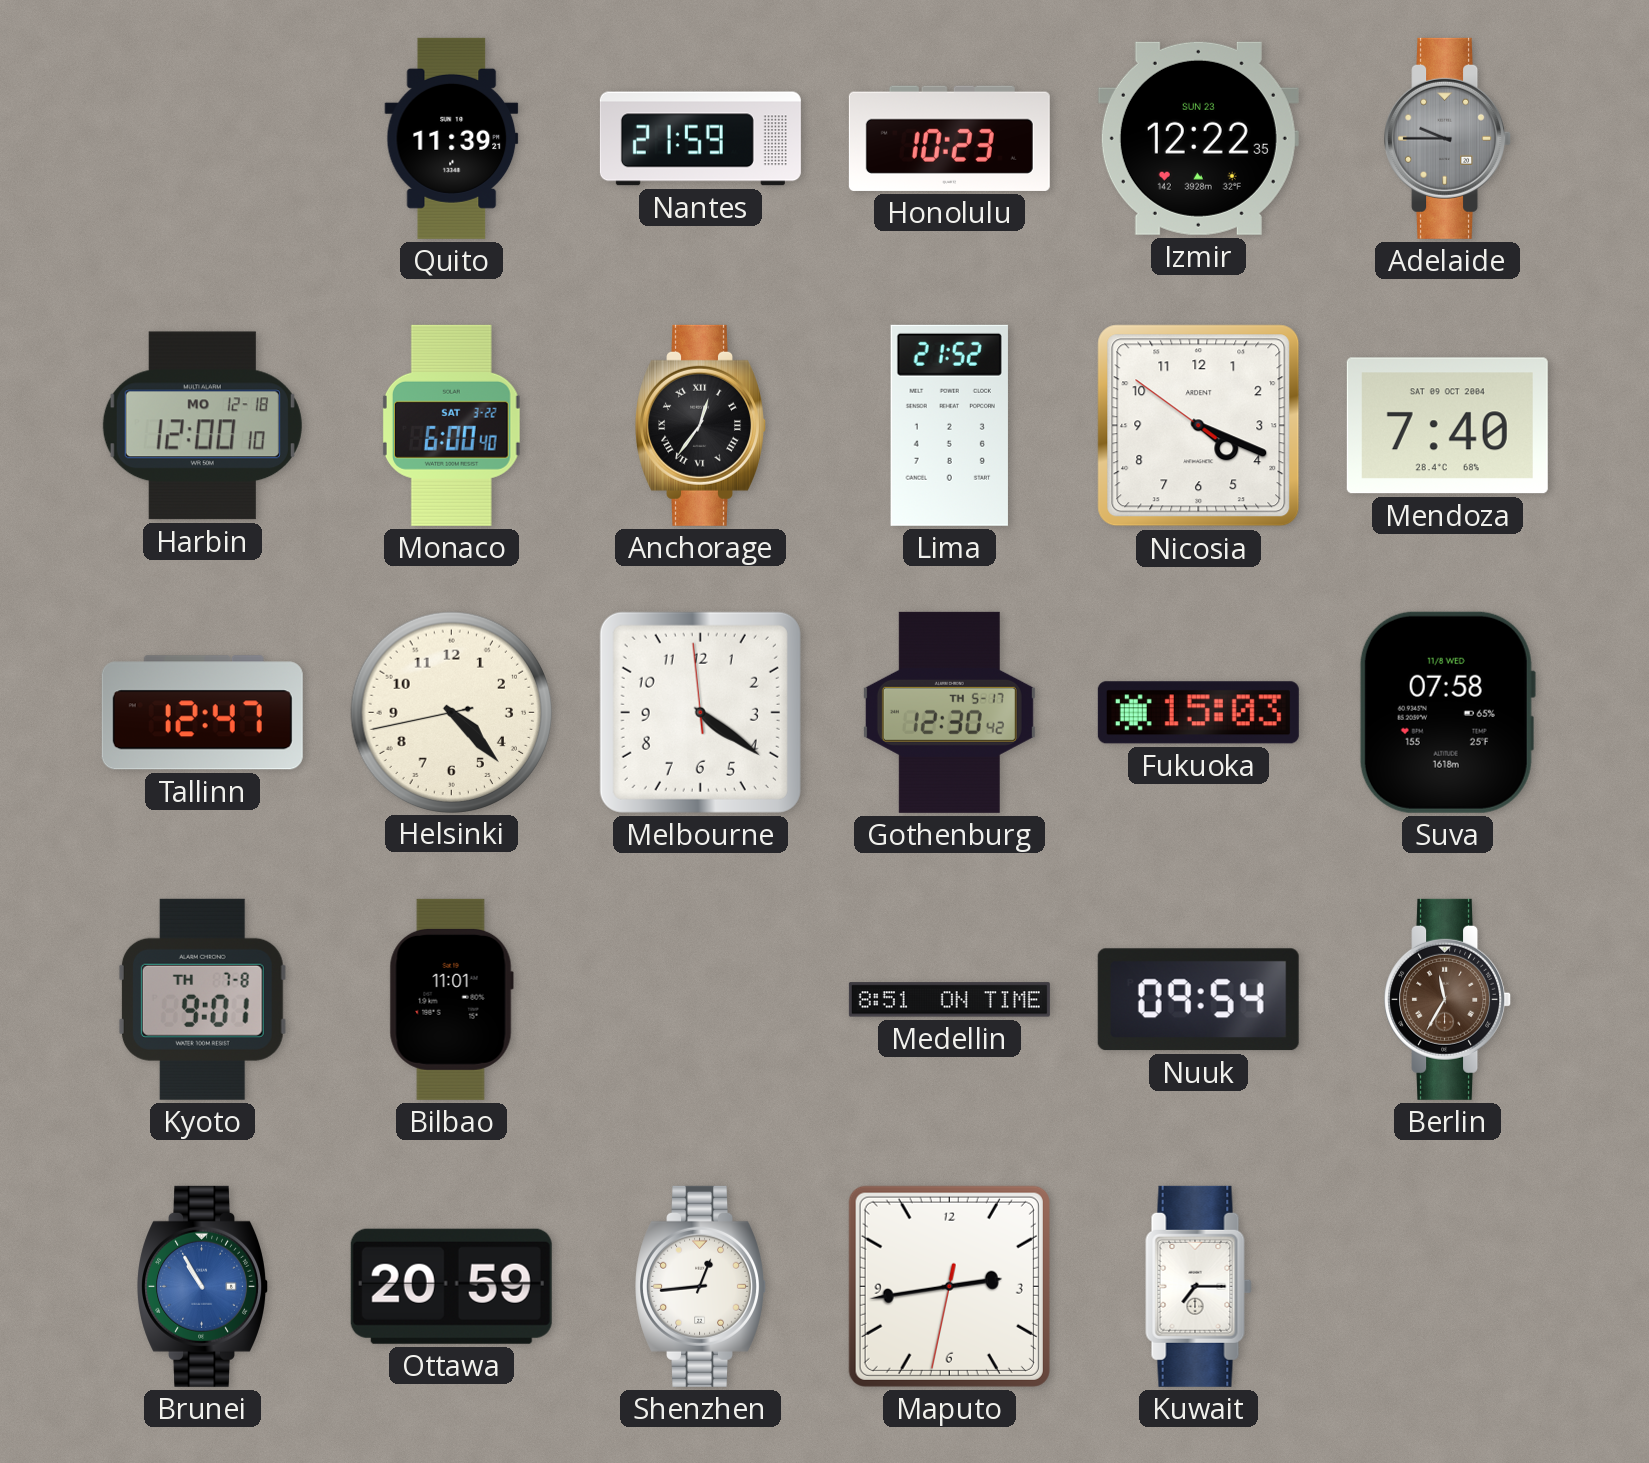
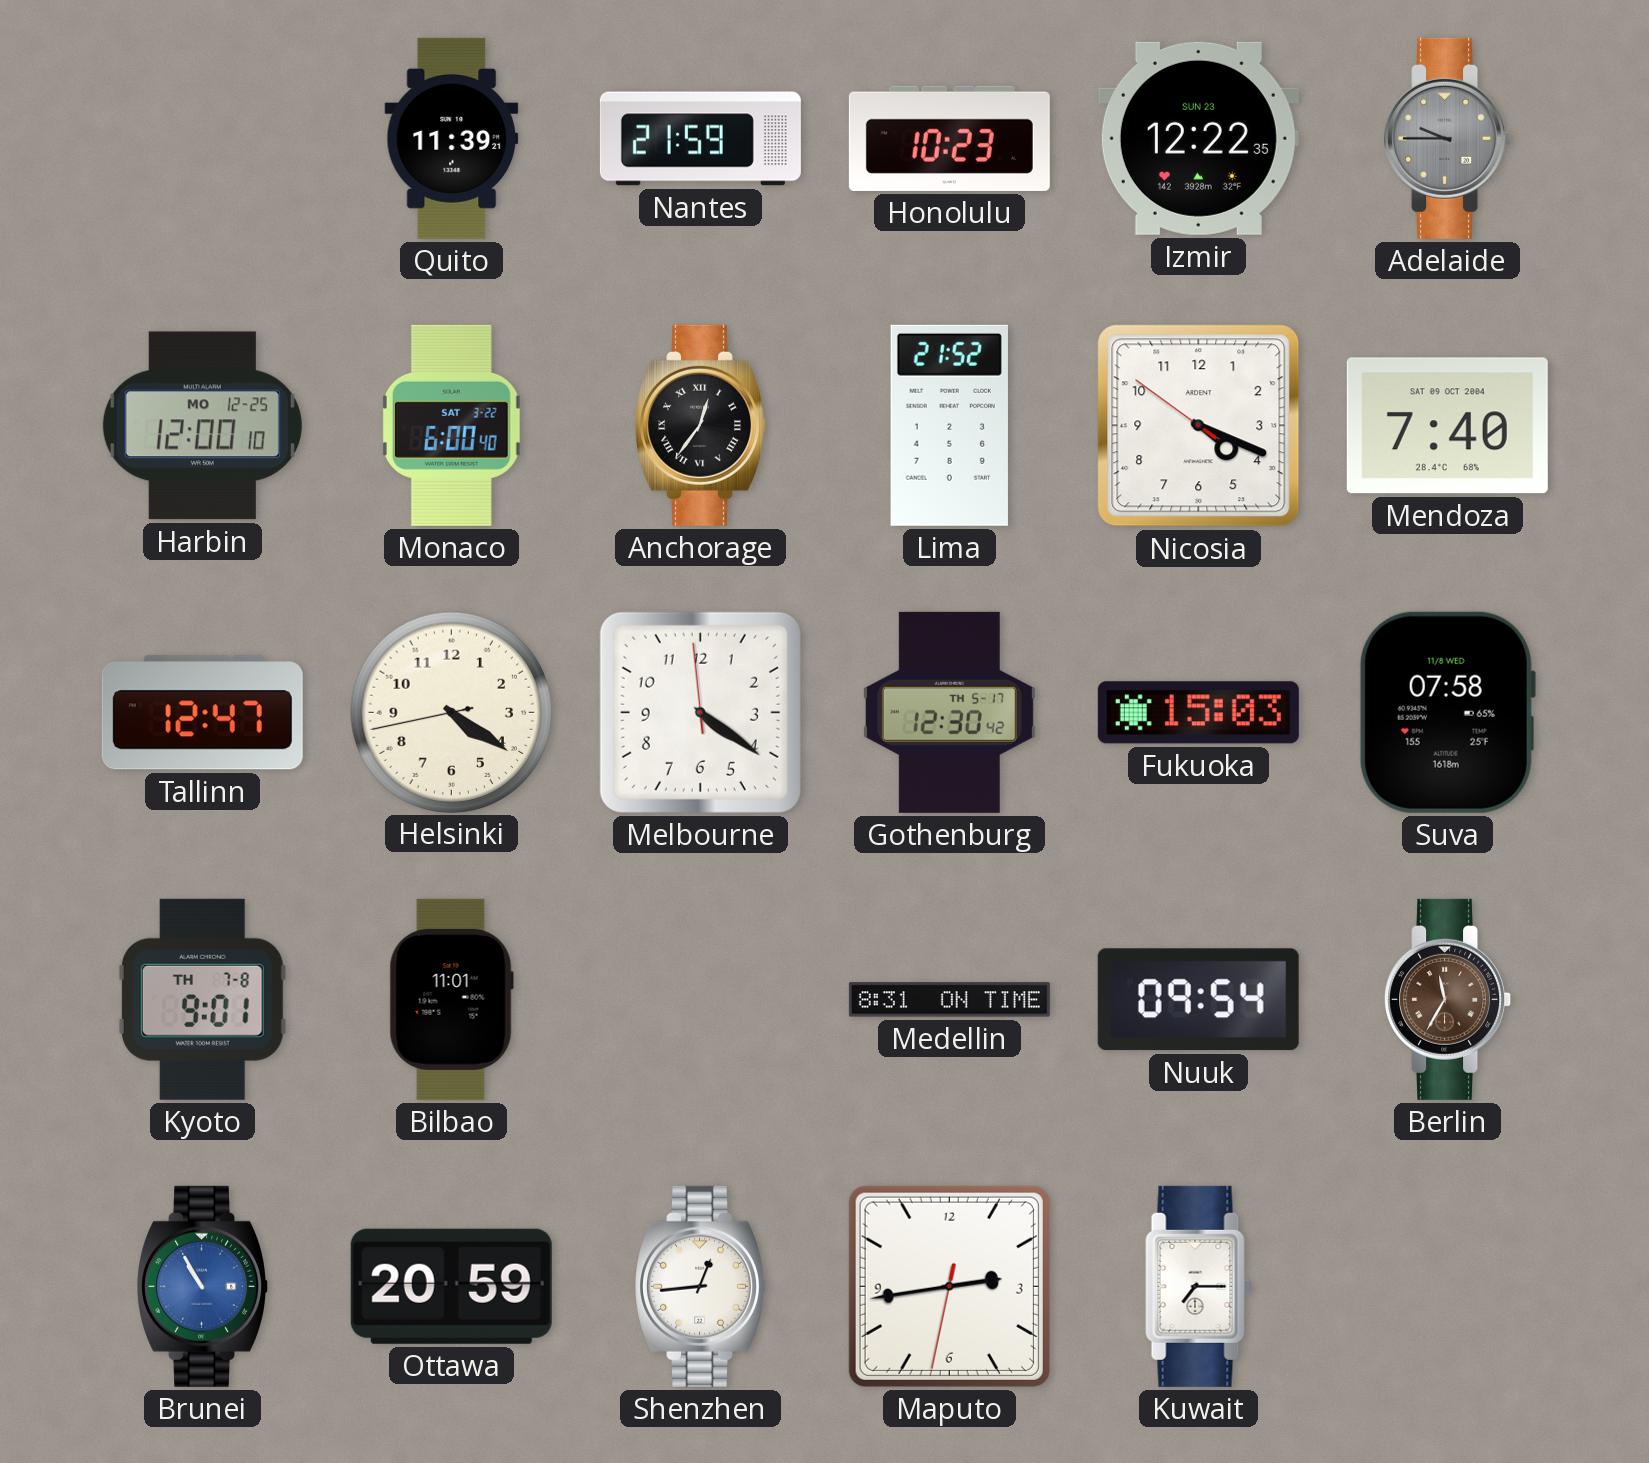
Harbin date: MO 12-18 -> MO 12-25 (202, 426)
Helsinki: 4:22 -> 4:20 (451, 712)
Medellin: 8:51 -> 8:31 (949, 1000)
